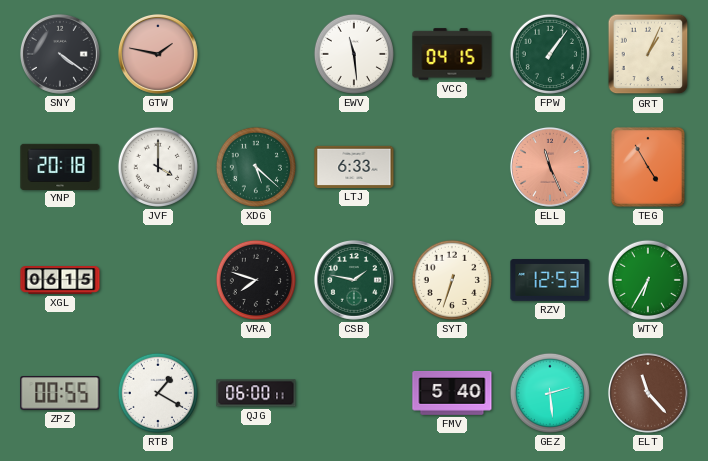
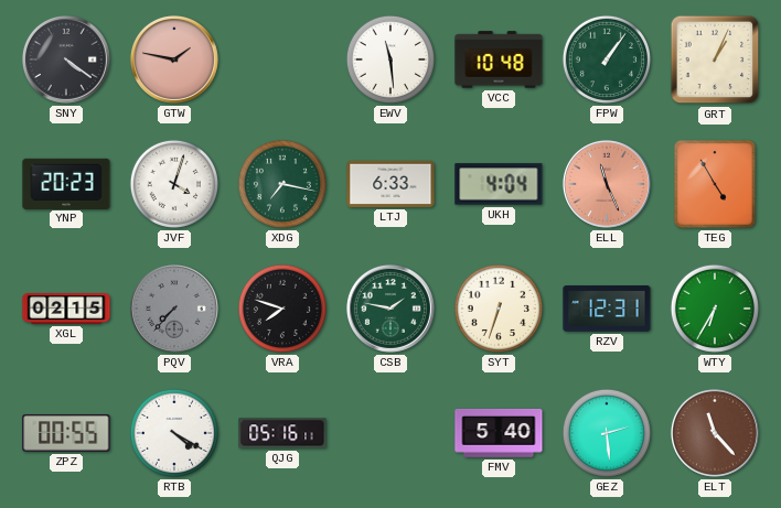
VCC: 04:15 -> 10:48 (499, 60)
YNP: 20:18 -> 20:23 (66, 183)
JVF: 4:00 -> 4:03 (174, 184)
XDG: 5:22 -> 7:17 (282, 184)
UKH: none -> 4:04 (499, 184)
XGL: 06:15 -> 02:15 (66, 310)
PQV: none -> 7:37 (174, 309)
RZV: 12:53 -> 12:31 (607, 309)
RTB: 1:20 -> 4:20 (174, 433)
QJG: 06:00 -> 05:16 (282, 433)
